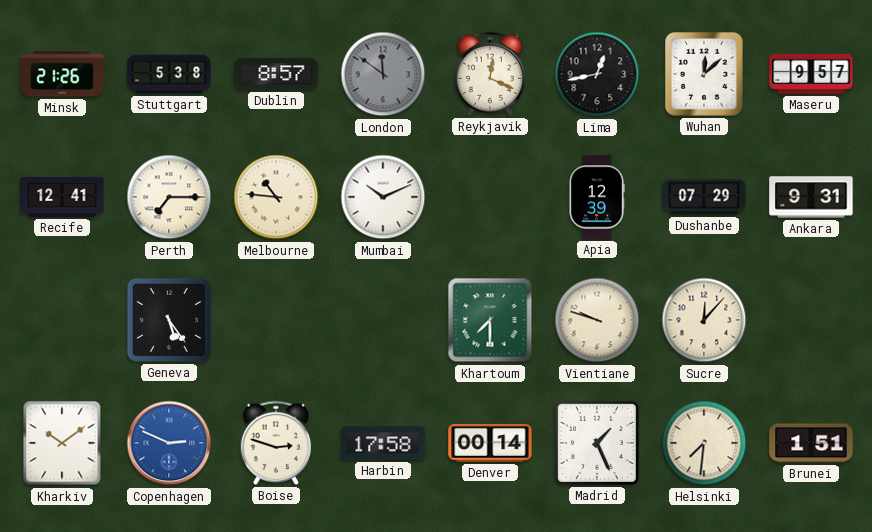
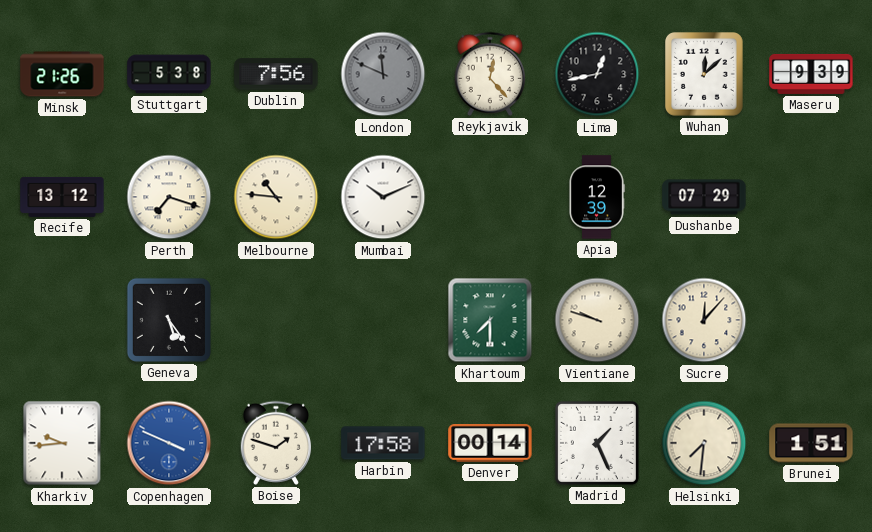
Dublin: 8:57 -> 7:56 (276, 74)
London: 11:51 -> 11:49 (383, 74)
Reykjavik: 12:19 -> 12:23 (489, 74)
Maseru: 9:57 -> 9:39 (811, 74)
Recife: 12:41 -> 13:12 (62, 197)
Perth: 7:15 -> 7:18 (169, 197)
Ankara: 9:31 -> none (811, 197)
Kharkiv: 10:09 -> 9:44 (62, 443)
Copenhagen: 2:49 -> 3:49 (169, 443)
Boise: 2:48 -> 1:48 (275, 443)
